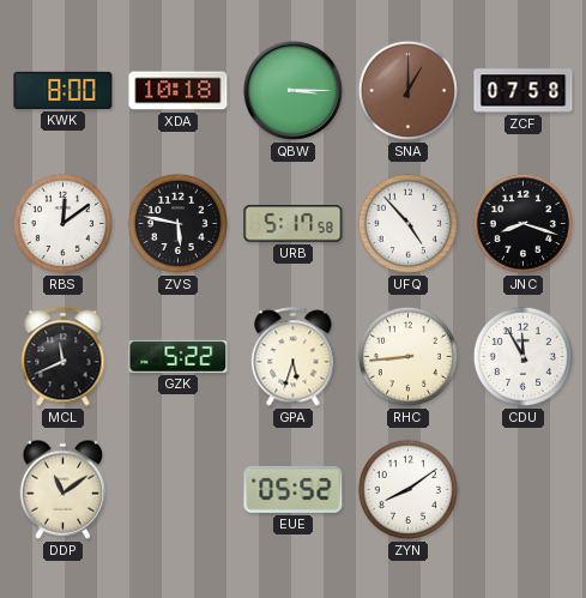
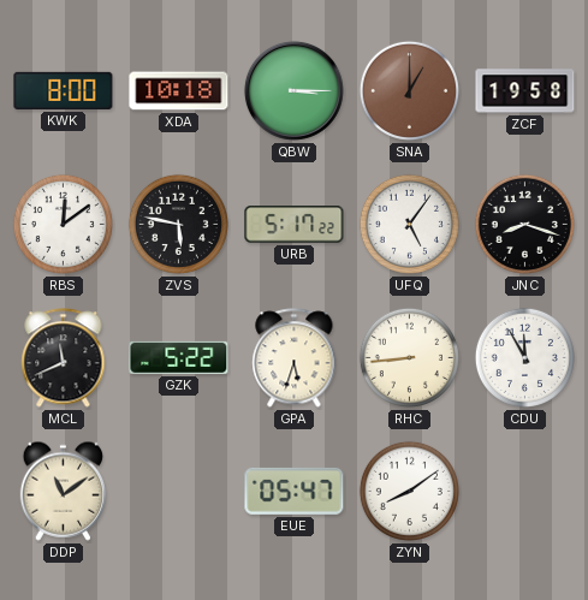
ZCF: 07:58 -> 19:58 (525, 91)
URB: 5:17:58 -> 5:17:22 (295, 225)
UFQ: 4:53 -> 5:06 (409, 224)
EUE: 05:52 -> 05:47 (295, 491)
